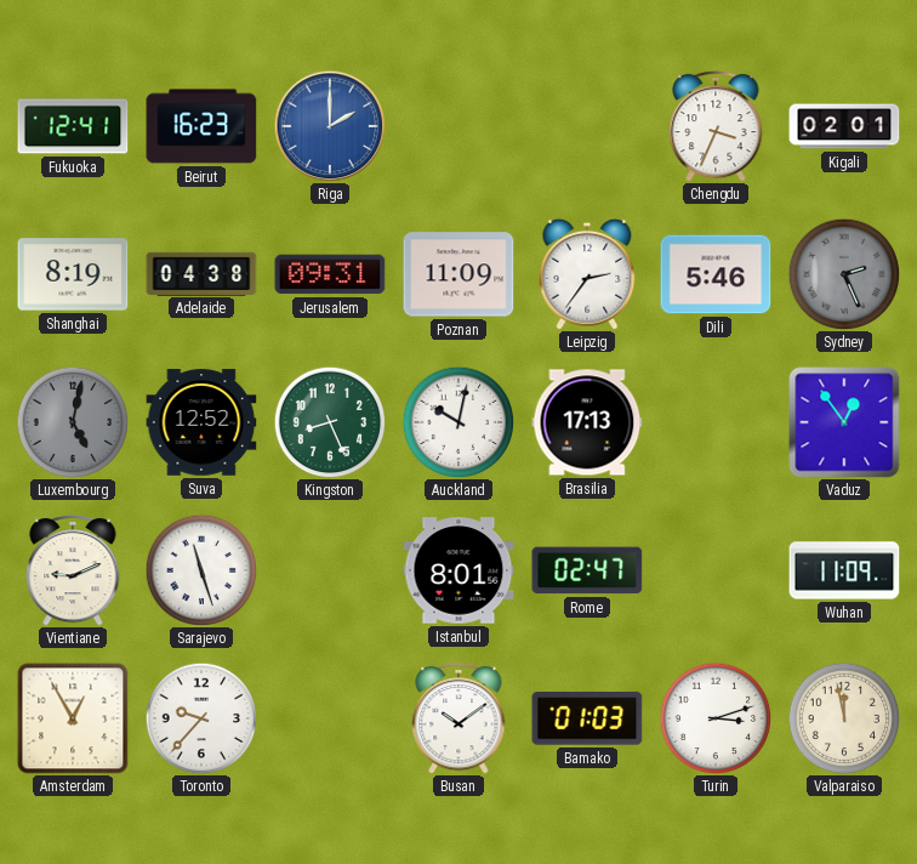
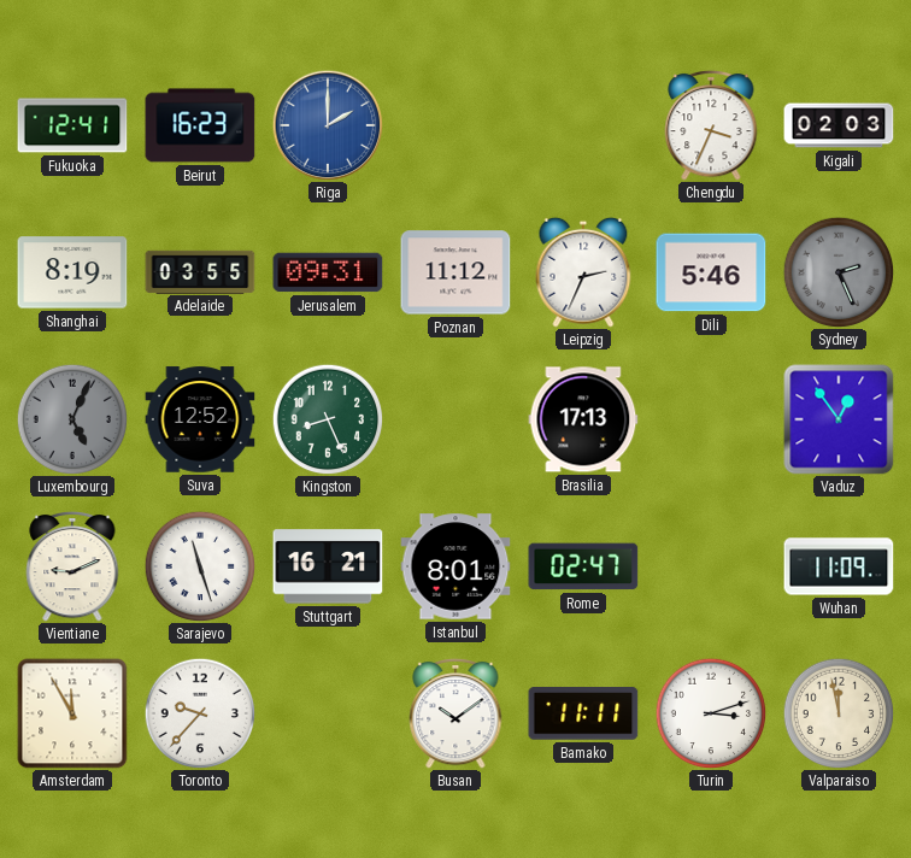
Kigali: 02:01 -> 02:03 (839, 125)
Adelaide: 04:38 -> 03:55 (200, 271)
Poznan: 11:09 -> 11:12 (456, 272)
Leipzig: 2:36 -> 2:34 (583, 272)
Luxembourg: 5:02 -> 5:04 (72, 419)
Auckland: 10:02 -> none (458, 422)
Stuttgart: none -> 16:21 (328, 566)
Amsterdam: 12:55 -> 11:55 (72, 713)
Bamako: 01:03 -> 11:11 (583, 713)
